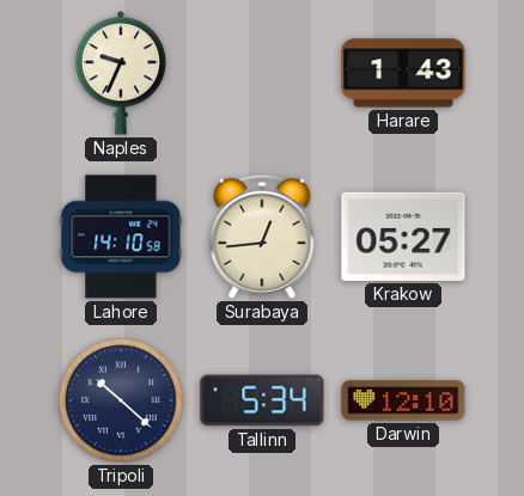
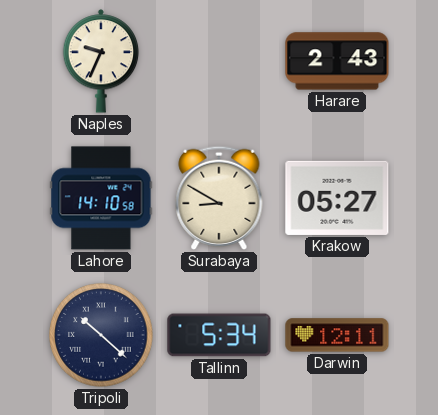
Harare: 1:43 -> 2:43 (337, 61)
Surabaya: 12:44 -> 8:50 (219, 198)
Darwin: 12:10 -> 12:11 (337, 335)
